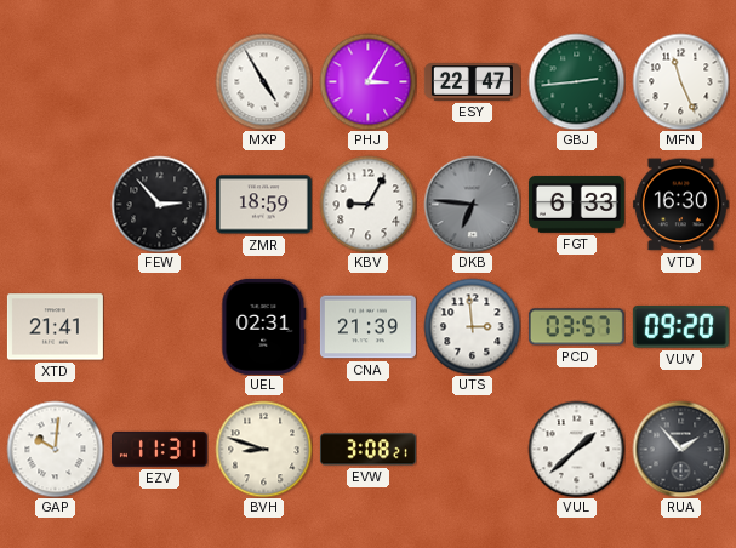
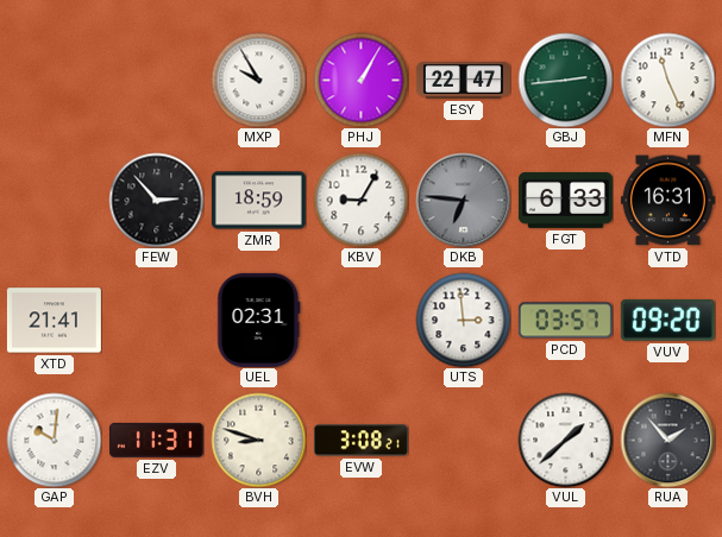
MXP: 4:55 -> 9:55 (258, 80)
PHJ: 3:05 -> 1:05 (360, 80)
VTD: 16:30 -> 16:31 (667, 201)
CNA: 21:39 -> none (367, 327)
